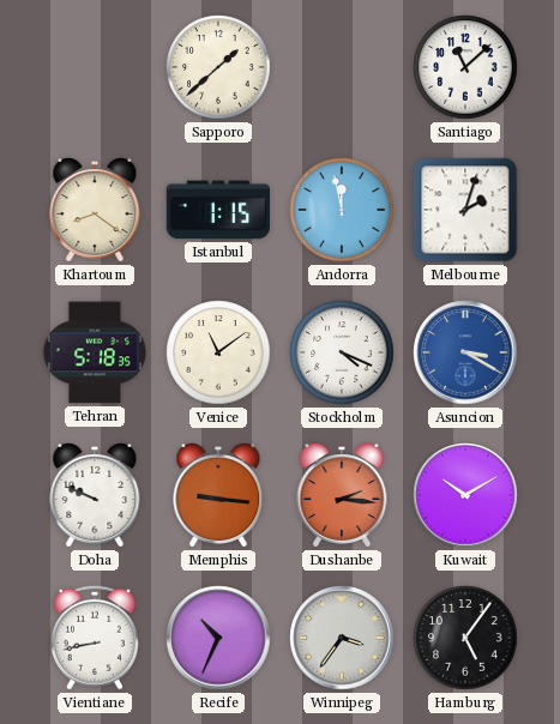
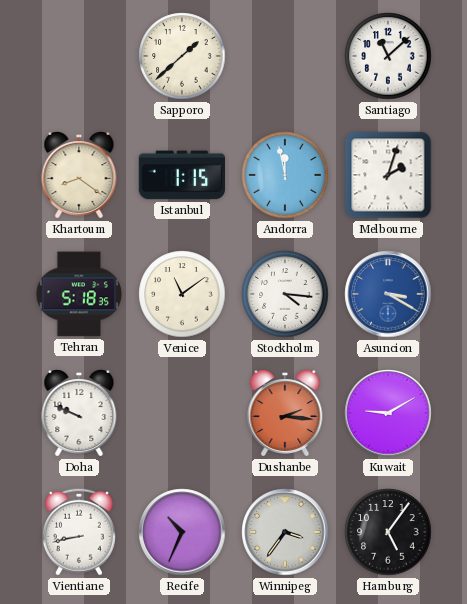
Stockholm: 4:19 -> 4:16 (285, 294)
Memphis: 9:16 -> none (218, 496)
Kuwait: 10:10 -> 9:10 (388, 413)
